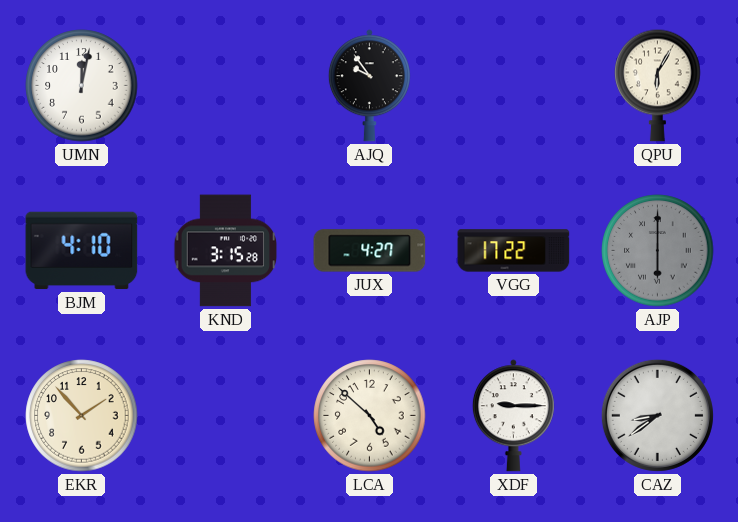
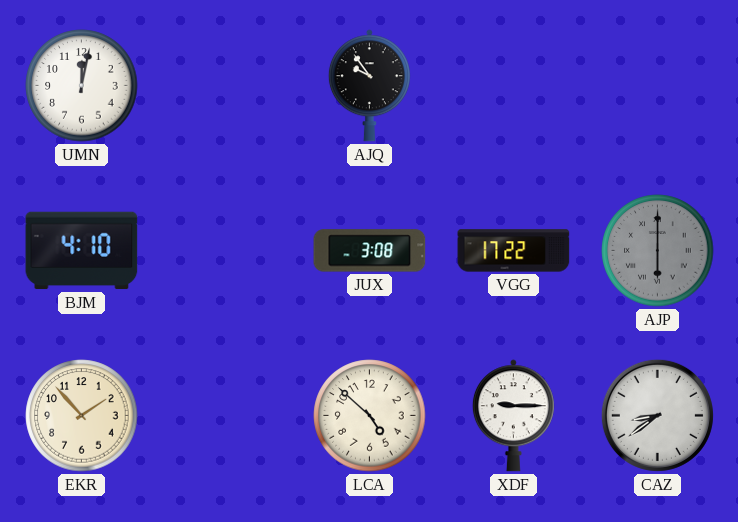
QPU: 6:05 -> none (658, 85)
KND: 3:15 -> none (226, 251)
JUX: 4:27 -> 3:08 (370, 251)
